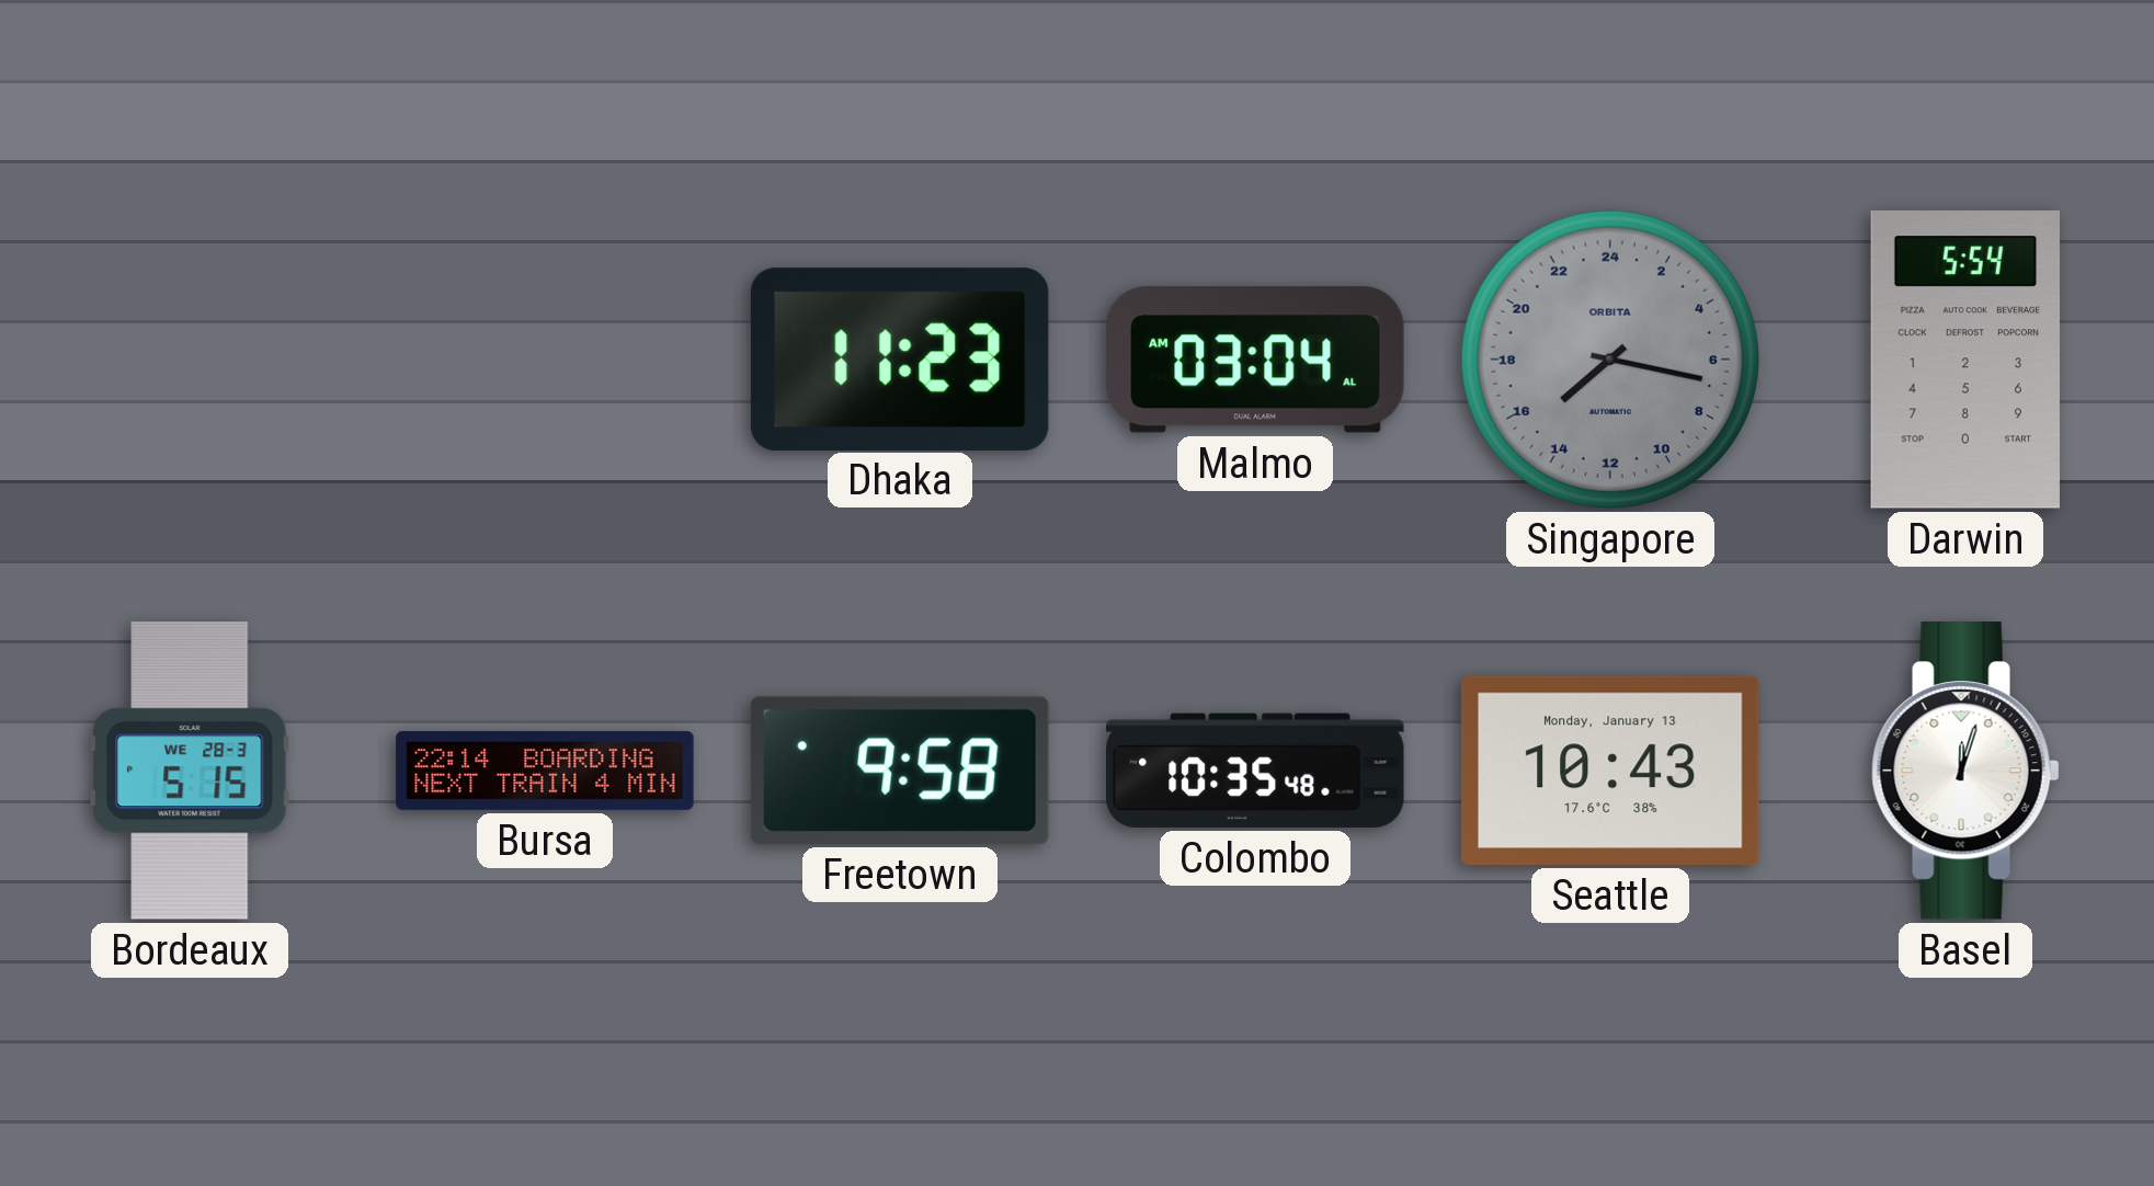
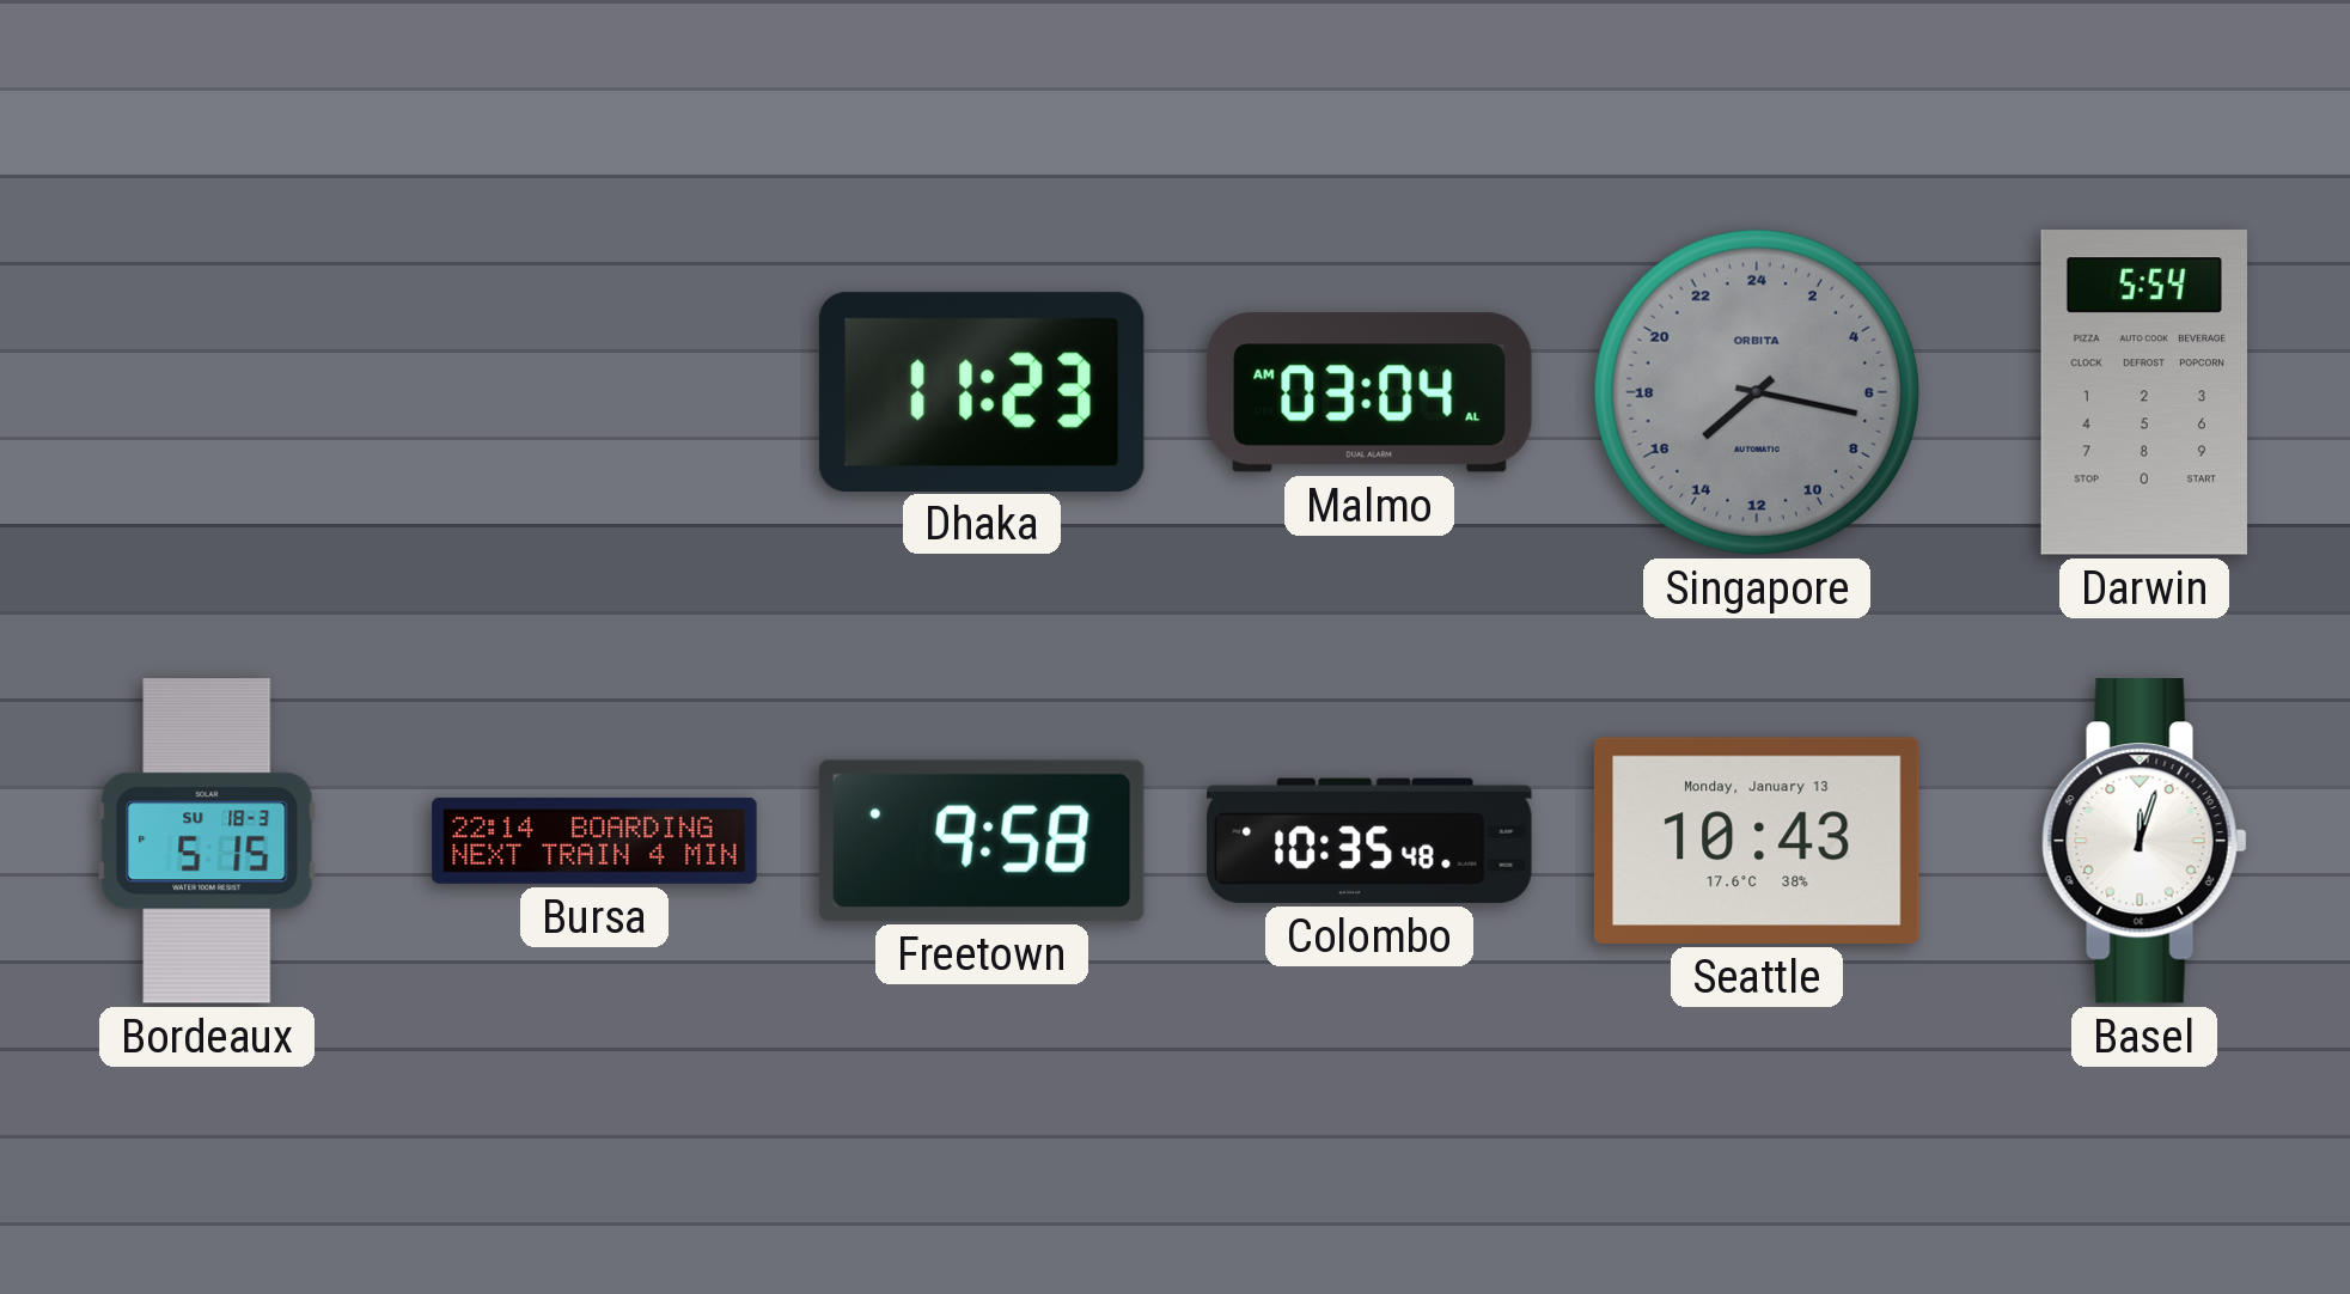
Bordeaux date: WE 28-3 -> SU 18-3 (207, 842)
